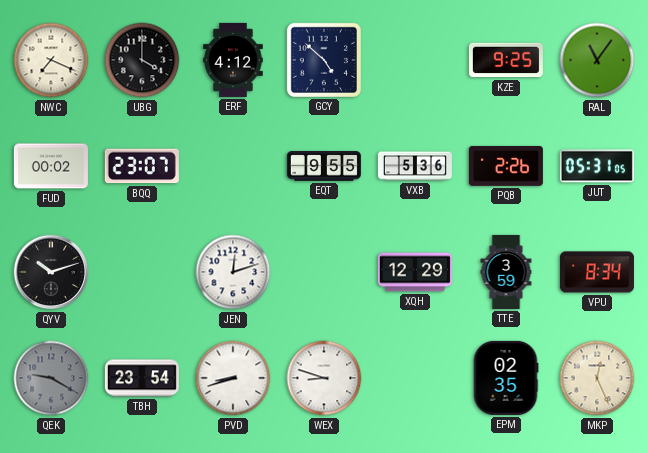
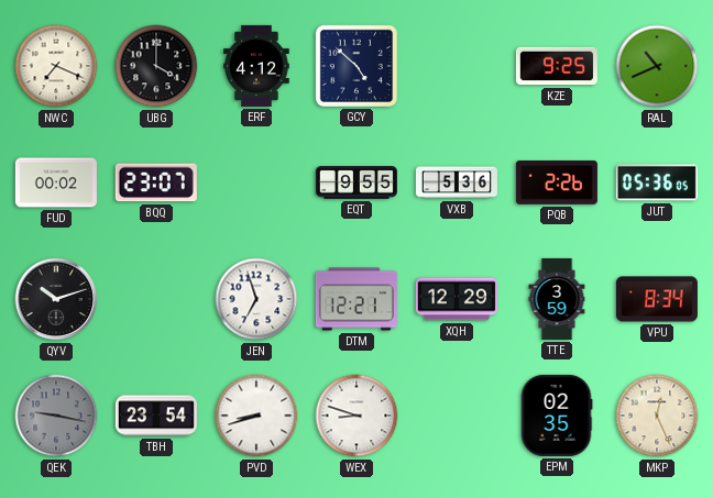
RAL: 11:06 -> 10:41 (657, 66)
JUT: 05:31 -> 05:36 (657, 182)
JEN: 12:12 -> 6:57 (256, 299)
DTM: none -> 12:21 (356, 299)
QEK: 9:20 -> 9:17 (56, 416)
